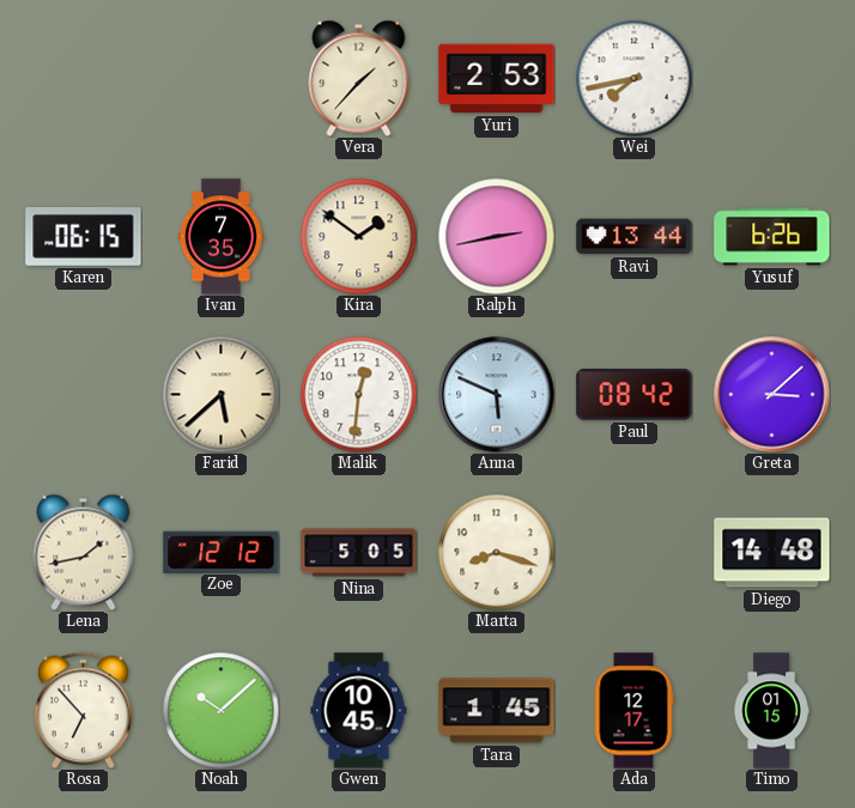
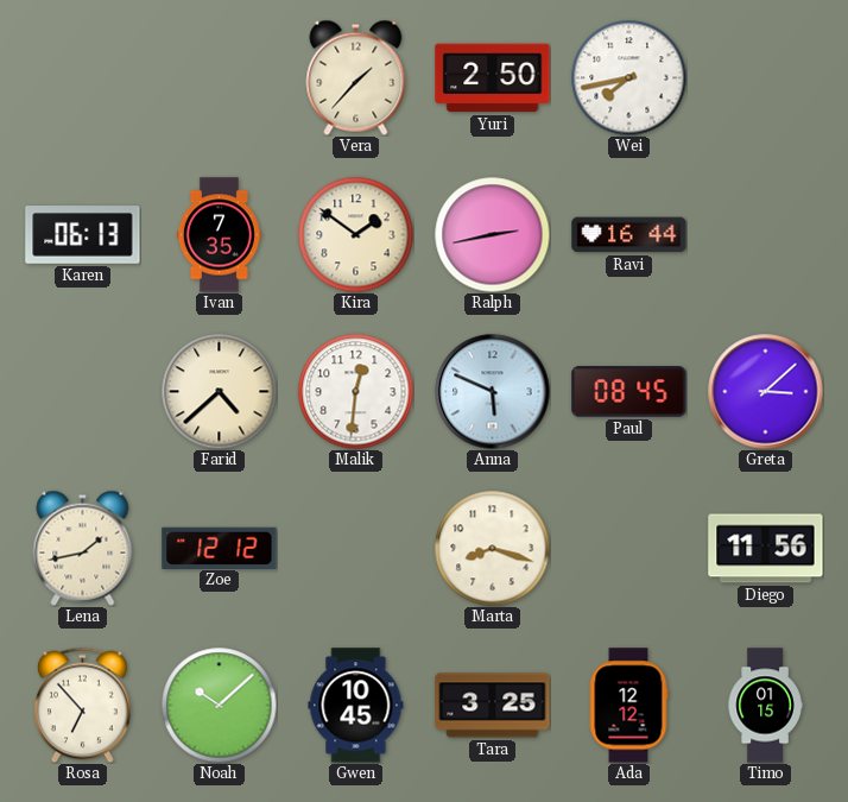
Yuri: 2:53 -> 2:50 (493, 78)
Karen: 06:15 -> 06:13 (83, 235)
Ravi: 13:44 -> 16:44 (629, 235)
Yusuf: 6:26 -> none (772, 237)
Farid: 5:38 -> 4:38 (219, 391)
Paul: 08:42 -> 08:45 (629, 392)
Nina: 5:05 -> none (359, 553)
Diego: 14:48 -> 11:56 (766, 549)
Tara: 1:45 -> 3:25 (493, 706)
Ada: 12:17 -> 12:12 (628, 706)
